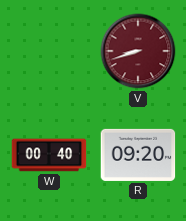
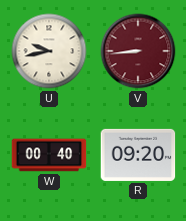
U: none -> 9:43 (49, 51)
V: 8:42 -> 8:44 (138, 51)
